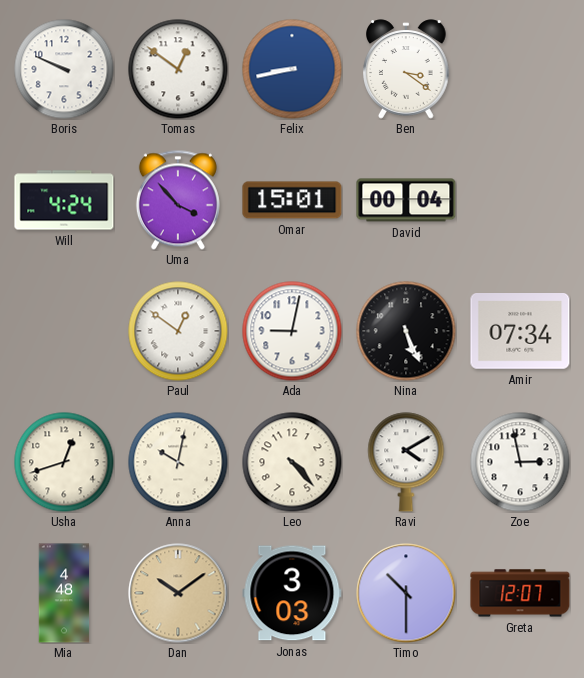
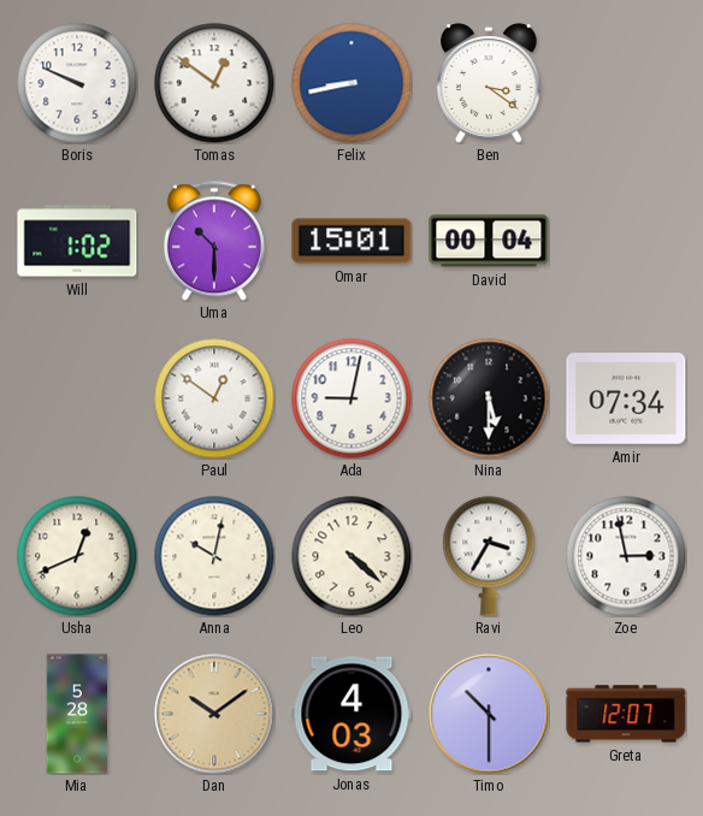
Will: 4:24 -> 1:02 (77, 241)
Uma: 3:53 -> 10:30 (214, 241)
Nina: 5:26 -> 5:30 (489, 398)
Usha: 12:42 -> 12:41 (77, 556)
Leo: 4:23 -> 4:22 (351, 556)
Ravi: 4:10 -> 3:35 (489, 556)
Mia: 4:48 -> 5:28 (77, 714)
Jonas: 3:03 -> 4:03 (351, 714)
